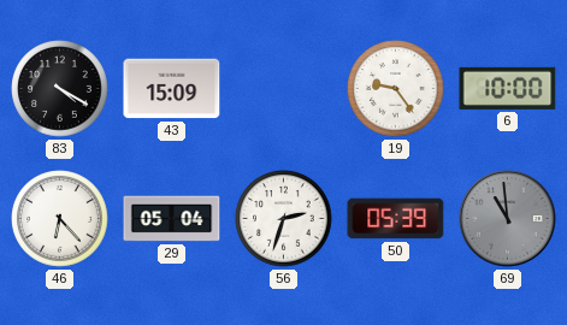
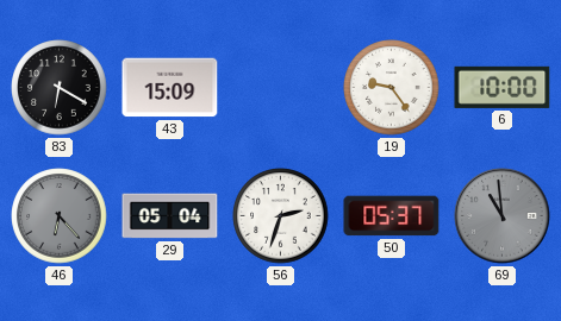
83: 4:20 -> 6:20 (60, 88)
46 dial: white -> grey (60, 216)
50: 05:39 -> 05:37 (392, 216)
